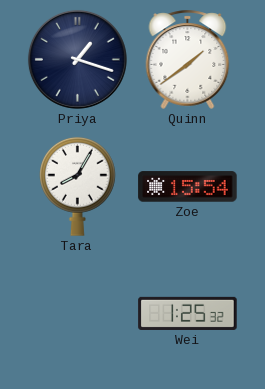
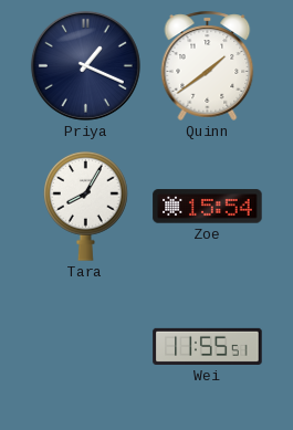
Priya: 1:18 -> 1:19 (85, 65)
Wei: 1:25 -> 11:55 (208, 346)
